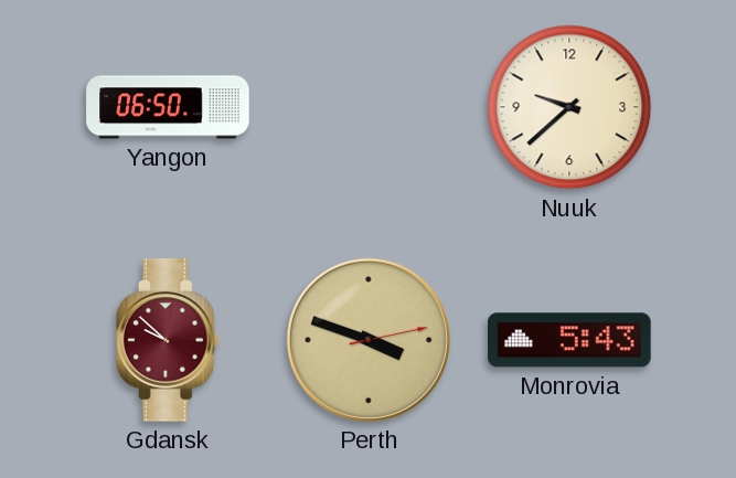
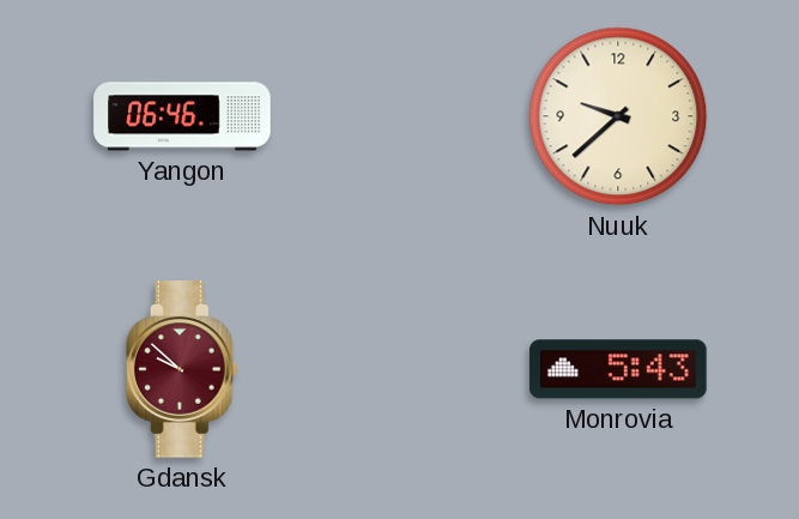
Yangon: 06:50 -> 06:46 (182, 116)
Perth: 3:48 -> none (369, 340)
